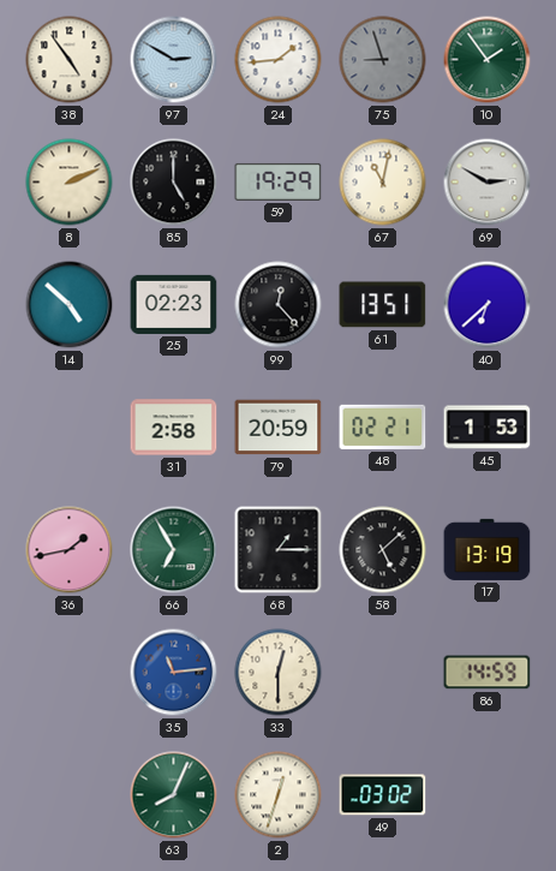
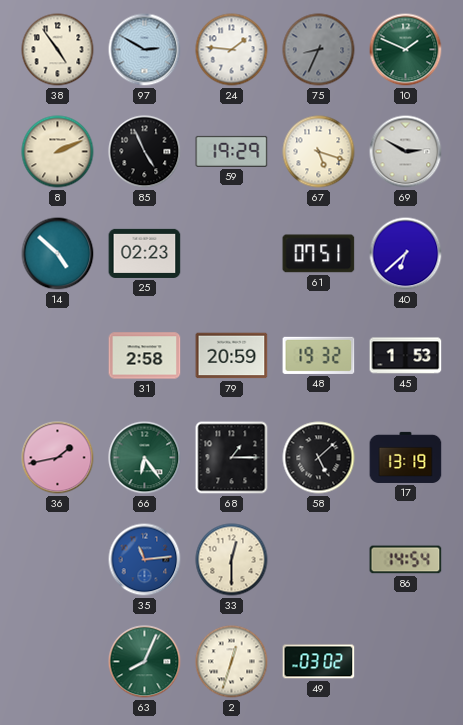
24: 1:44 -> 1:46 (232, 50)
75: 8:57 -> 8:34 (319, 50)
10: 1:54 -> 1:49 (406, 50)
85: 5:00 -> 4:56 (145, 152)
67: 11:02 -> 5:18 (319, 152)
99: 12:23 -> none (279, 305)
61: 13:51 -> 07:51 (319, 254)
48: 02:21 -> 19:32 (319, 355)
66: 6:55 -> 6:24 (145, 458)
86: 14:59 -> 14:54 (406, 560)
